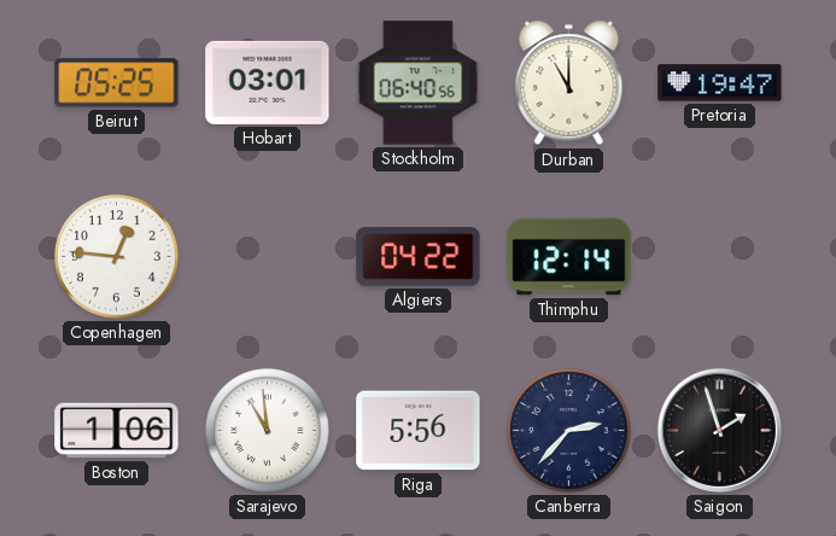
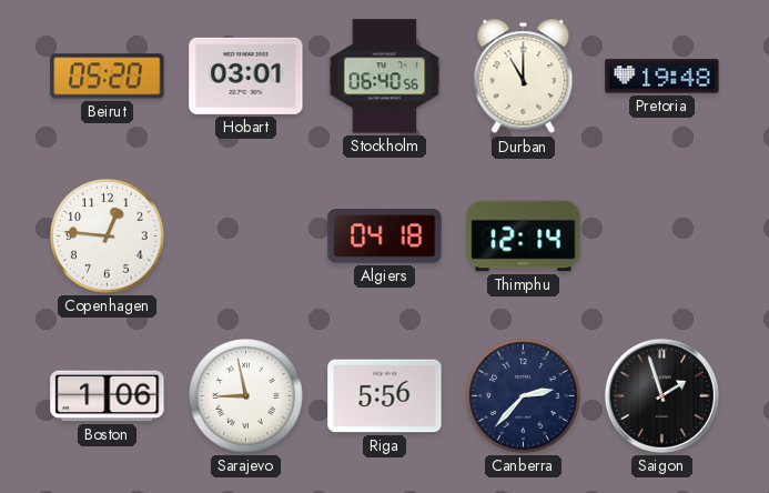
Beirut: 05:25 -> 05:20 (108, 77)
Pretoria: 19:47 -> 19:48 (662, 77)
Algiers: 04:22 -> 04:18 (385, 237)
Sarajevo: 10:59 -> 8:58 (246, 396)
